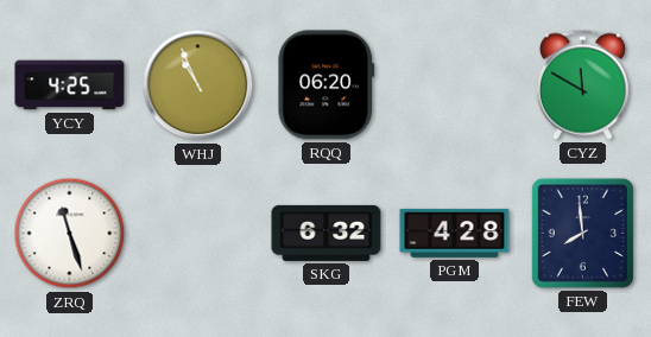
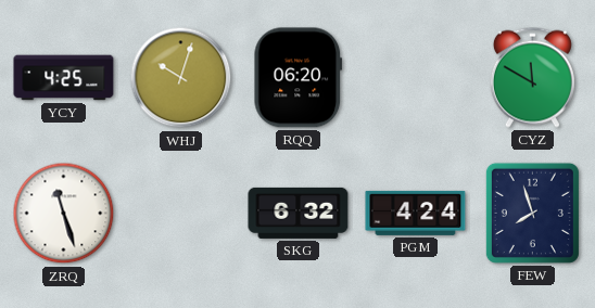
WHJ: 10:56 -> 10:03 (181, 78)
PGM: 4:28 -> 4:24 (416, 213)
FEW: 7:59 -> 7:57 (532, 213)
